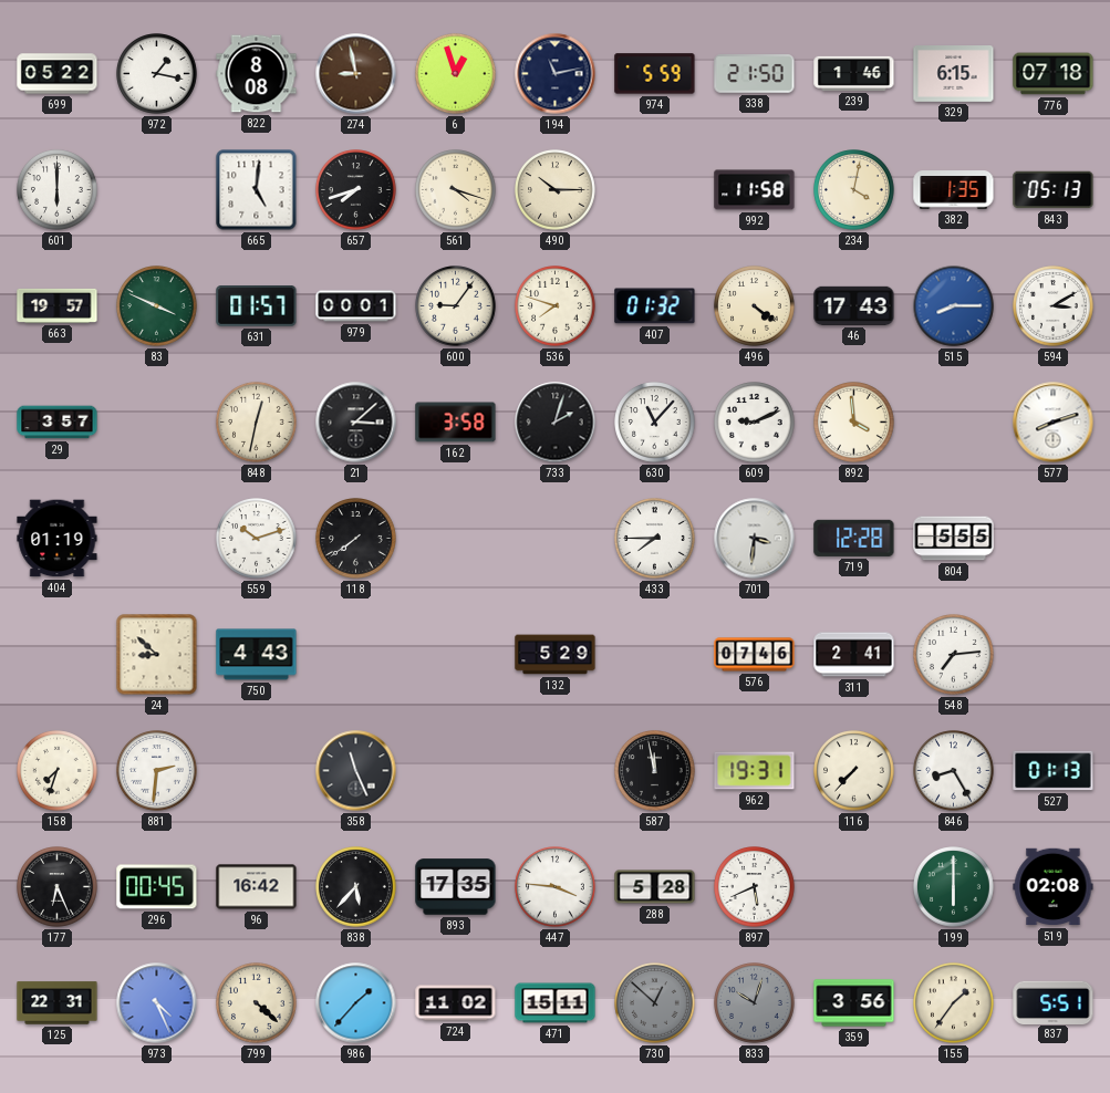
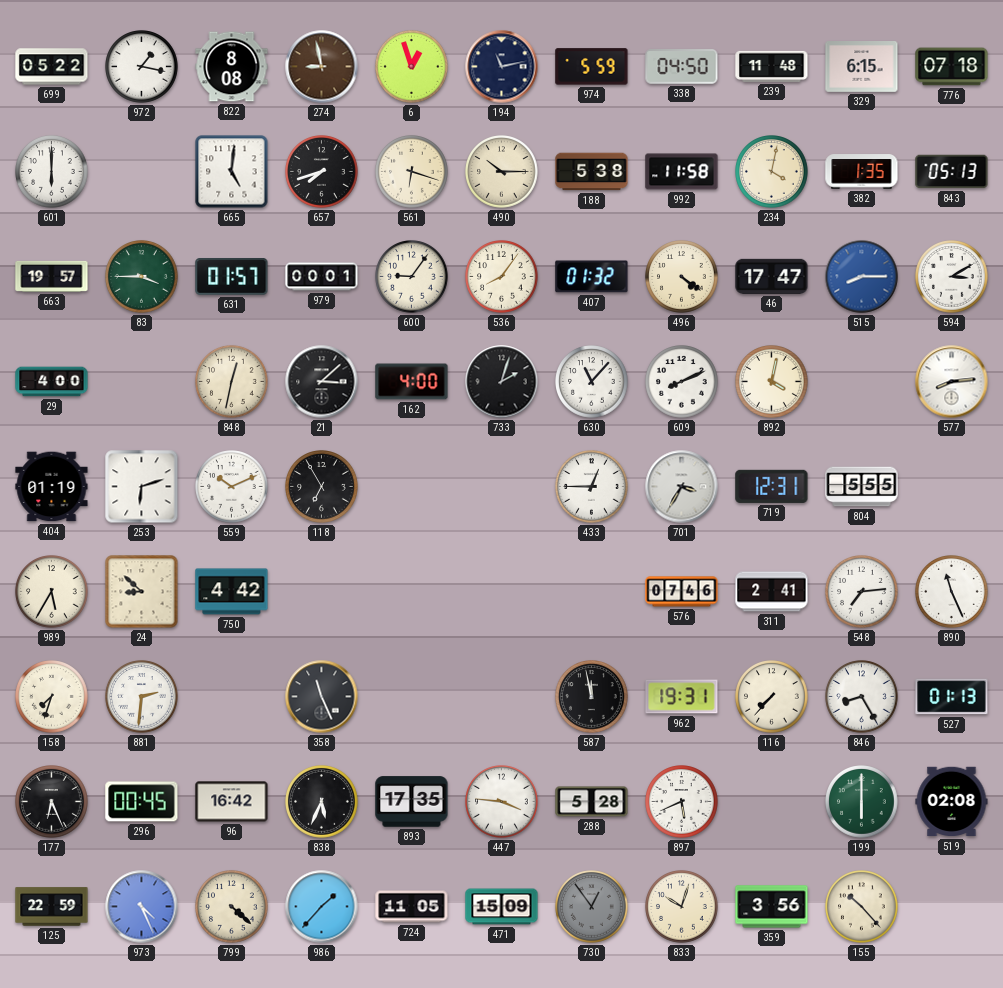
338: 21:50 -> 04:50 (682, 67)
239: 1:46 -> 11:48 (772, 66)
561: 4:18 -> 6:18 (412, 172)
188: none -> 5:38 (592, 172)
83: 3:49 -> 3:45 (142, 277)
536: 7:48 -> 8:06 (502, 277)
46: 17:43 -> 17:47 (772, 276)
29: 3:57 -> 4:00 (52, 382)
162: 3:58 -> 4:00 (412, 382)
609: 9:11 -> 8:11 (682, 382)
892: 3:59 -> 4:02 (772, 382)
577: 8:12 -> 8:14 (952, 382)
253: none -> 6:12 (142, 487)
559: 10:12 -> 10:11 (232, 487)
118: 7:39 -> 6:55 (322, 487)
433: 7:45 -> 12:45 (592, 487)
701: 3:31 -> 3:35 (682, 487)
719: 12:28 -> 12:31 (772, 486)
989: none -> 5:35 (52, 592)
750: 4:43 -> 4:42 (232, 592)
132: 5:29 -> none (556, 655)
890: none -> 11:26 (952, 592)
838: 5:37 -> 5:34 (322, 802)
125: 22:31 -> 22:59 (52, 907)
724: 11:02 -> 11:05 (412, 907)
471: 15:11 -> 15:09 (502, 907)
730: 12:52 -> 12:54 (592, 907)
833 dial: grey -> cream (682, 907)
155: 1:36 -> 10:23 (862, 907)
837: 5:51 -> none (1054, 1002)
